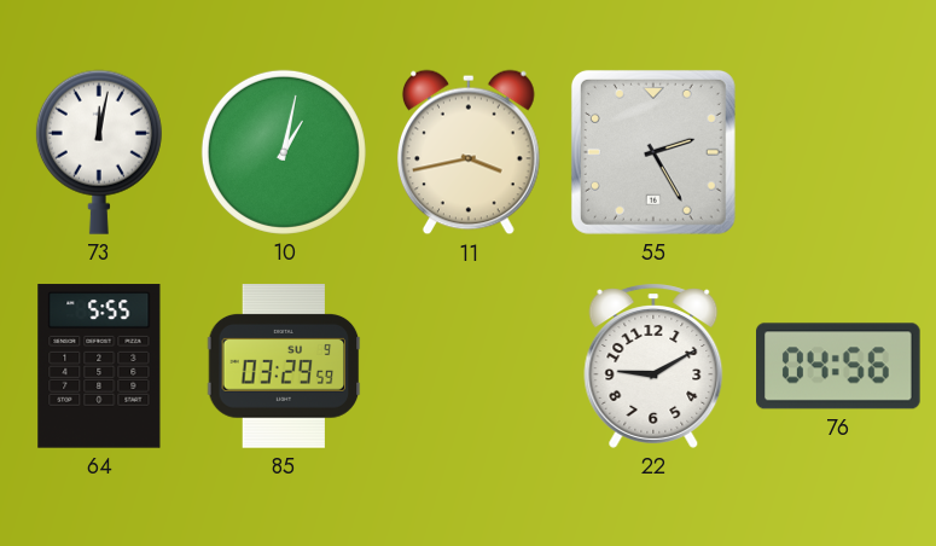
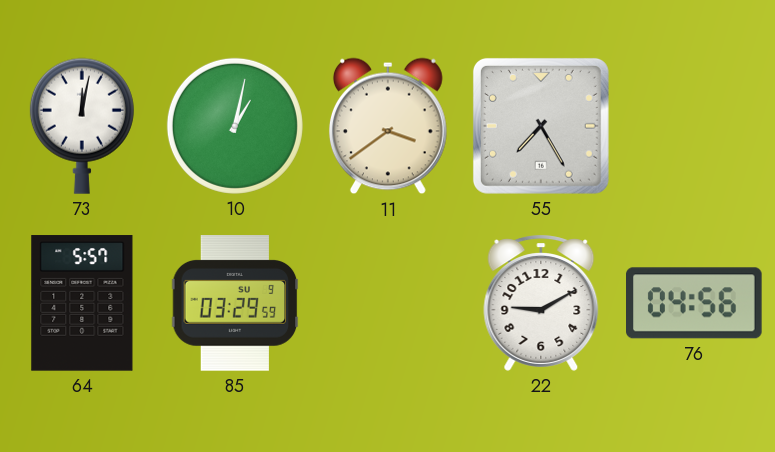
11: 3:43 -> 3:39 (388, 126)
55: 2:25 -> 7:25 (541, 126)
64: 5:55 -> 5:57 (82, 303)
